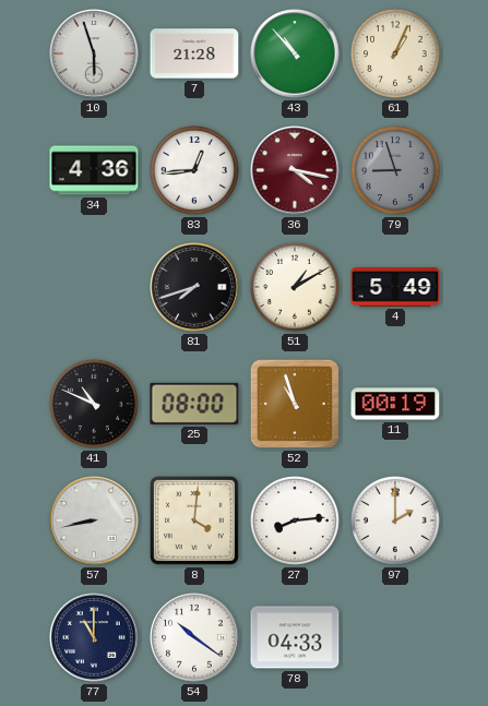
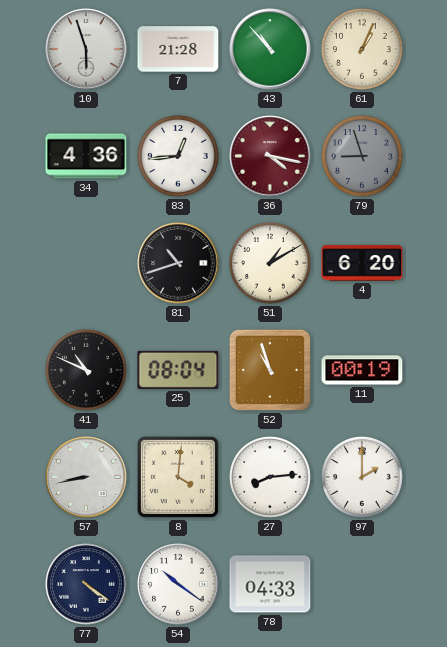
81: 7:42 -> 10:42 (178, 263)
4: 5:49 -> 6:20 (362, 263)
25: 08:00 -> 08:04 (178, 370)
77: 11:00 -> 4:21 (86, 584)
